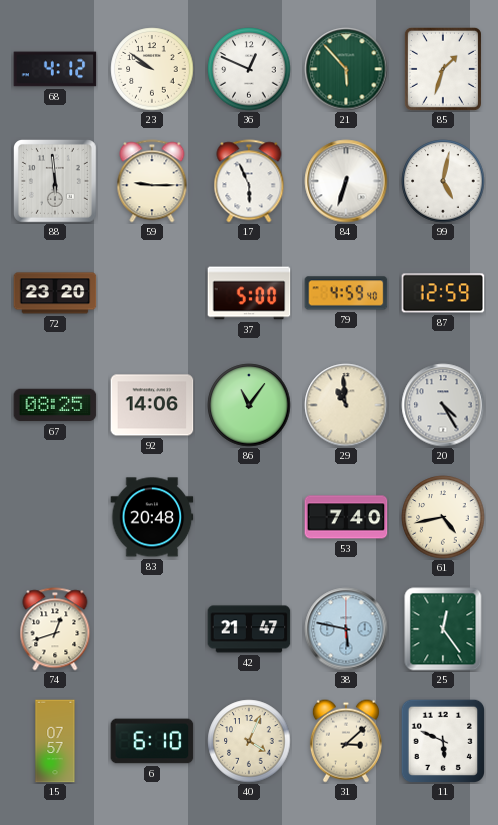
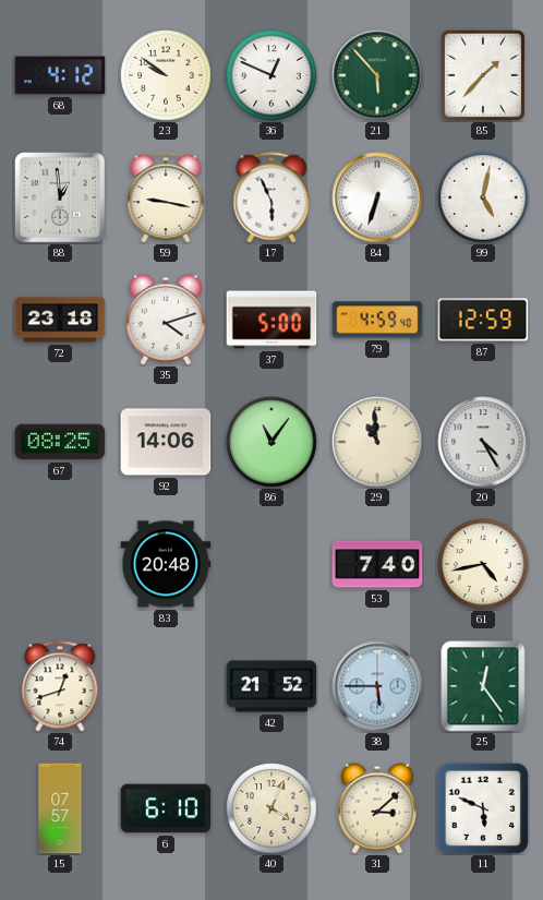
85: 1:33 -> 1:37 (483, 75)
88: 5:59 -> 12:59 (61, 199)
59: 9:15 -> 9:17 (166, 197)
72: 23:20 -> 23:18 (60, 320)
35: none -> 4:12 (166, 320)
42: 21:47 -> 21:52 (271, 686)
38: 5:47 -> 5:45 (377, 686)
